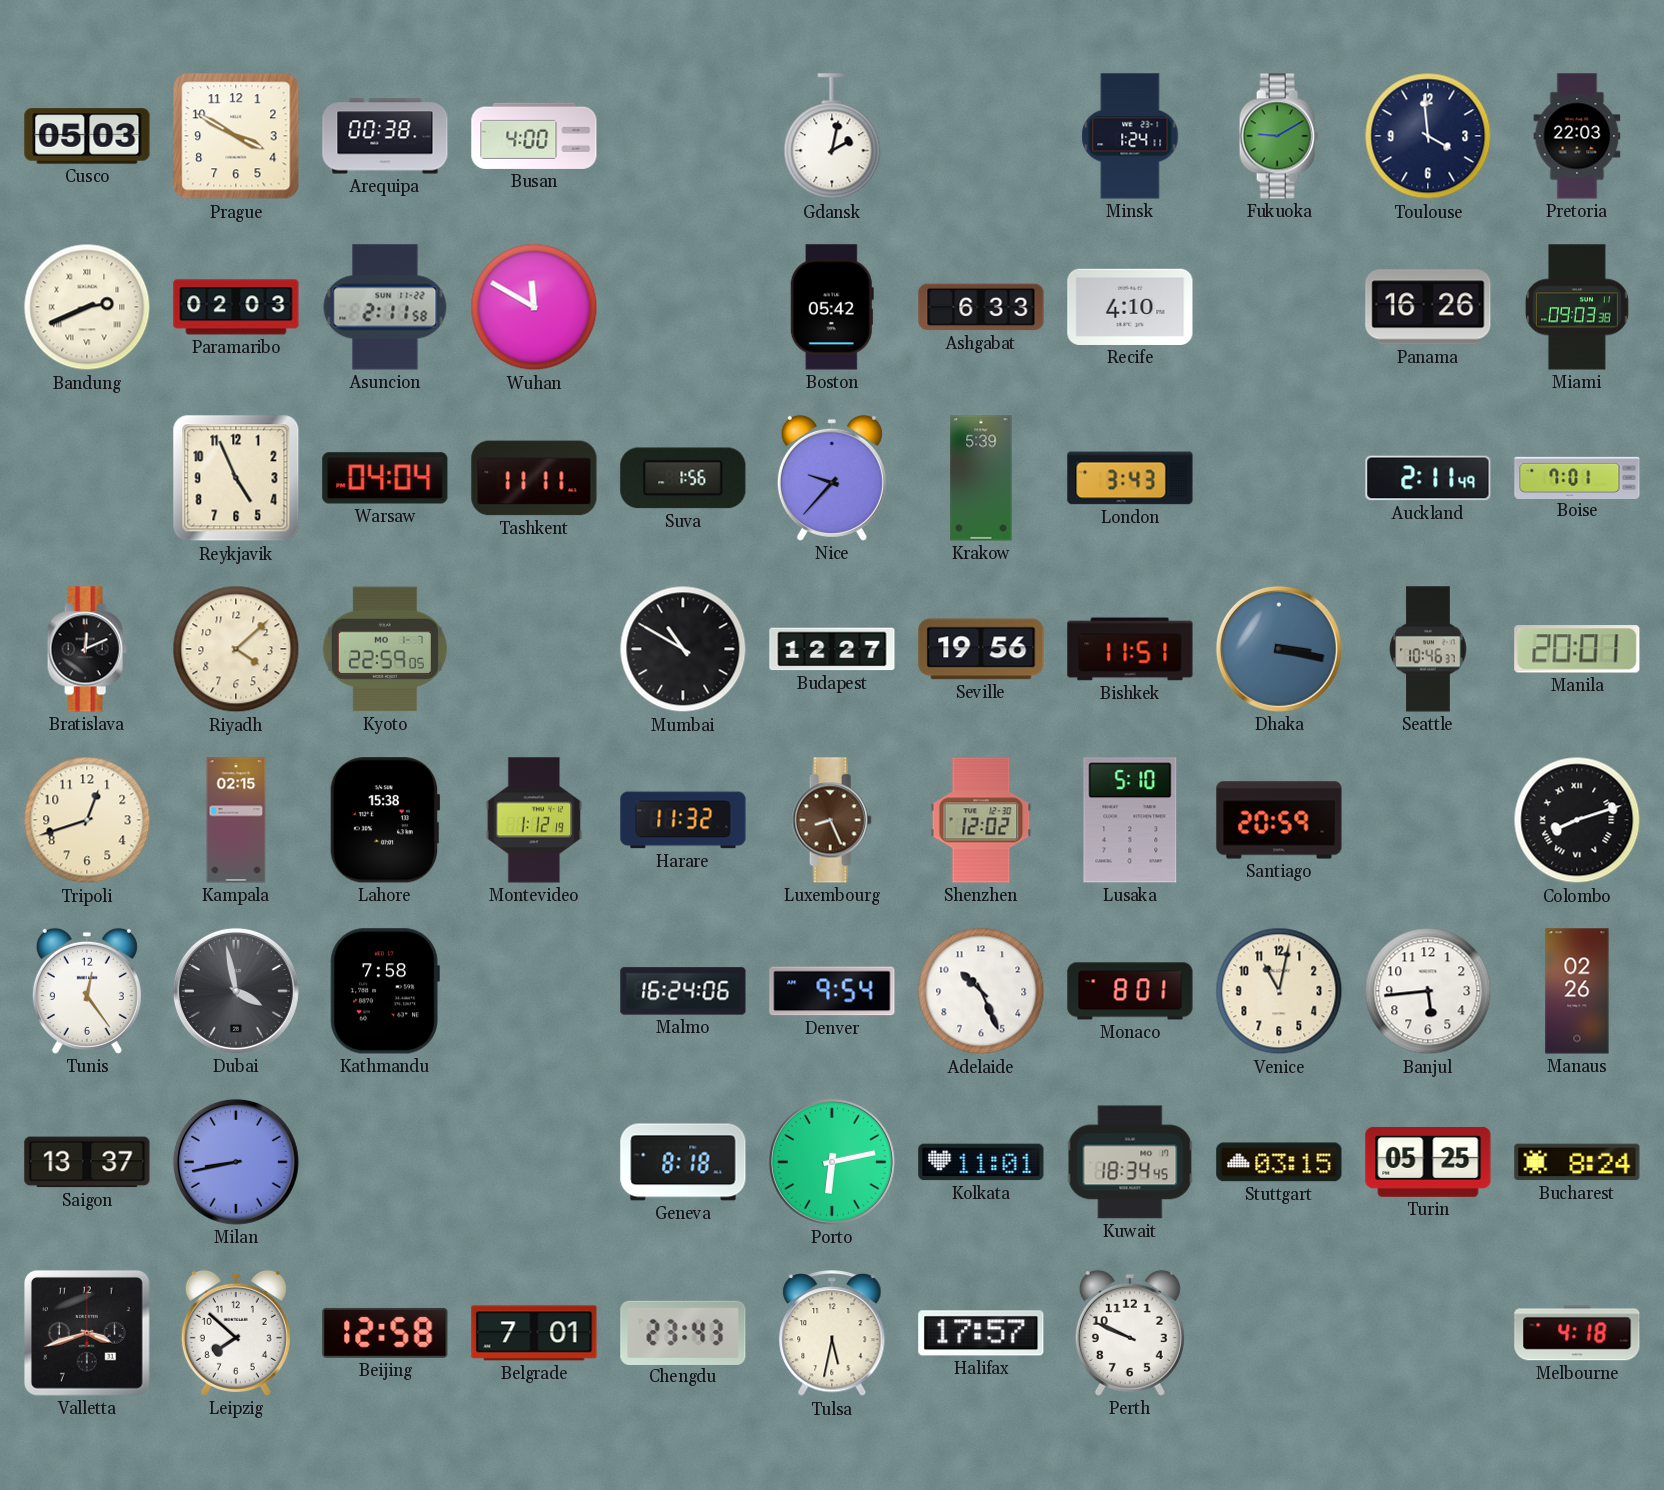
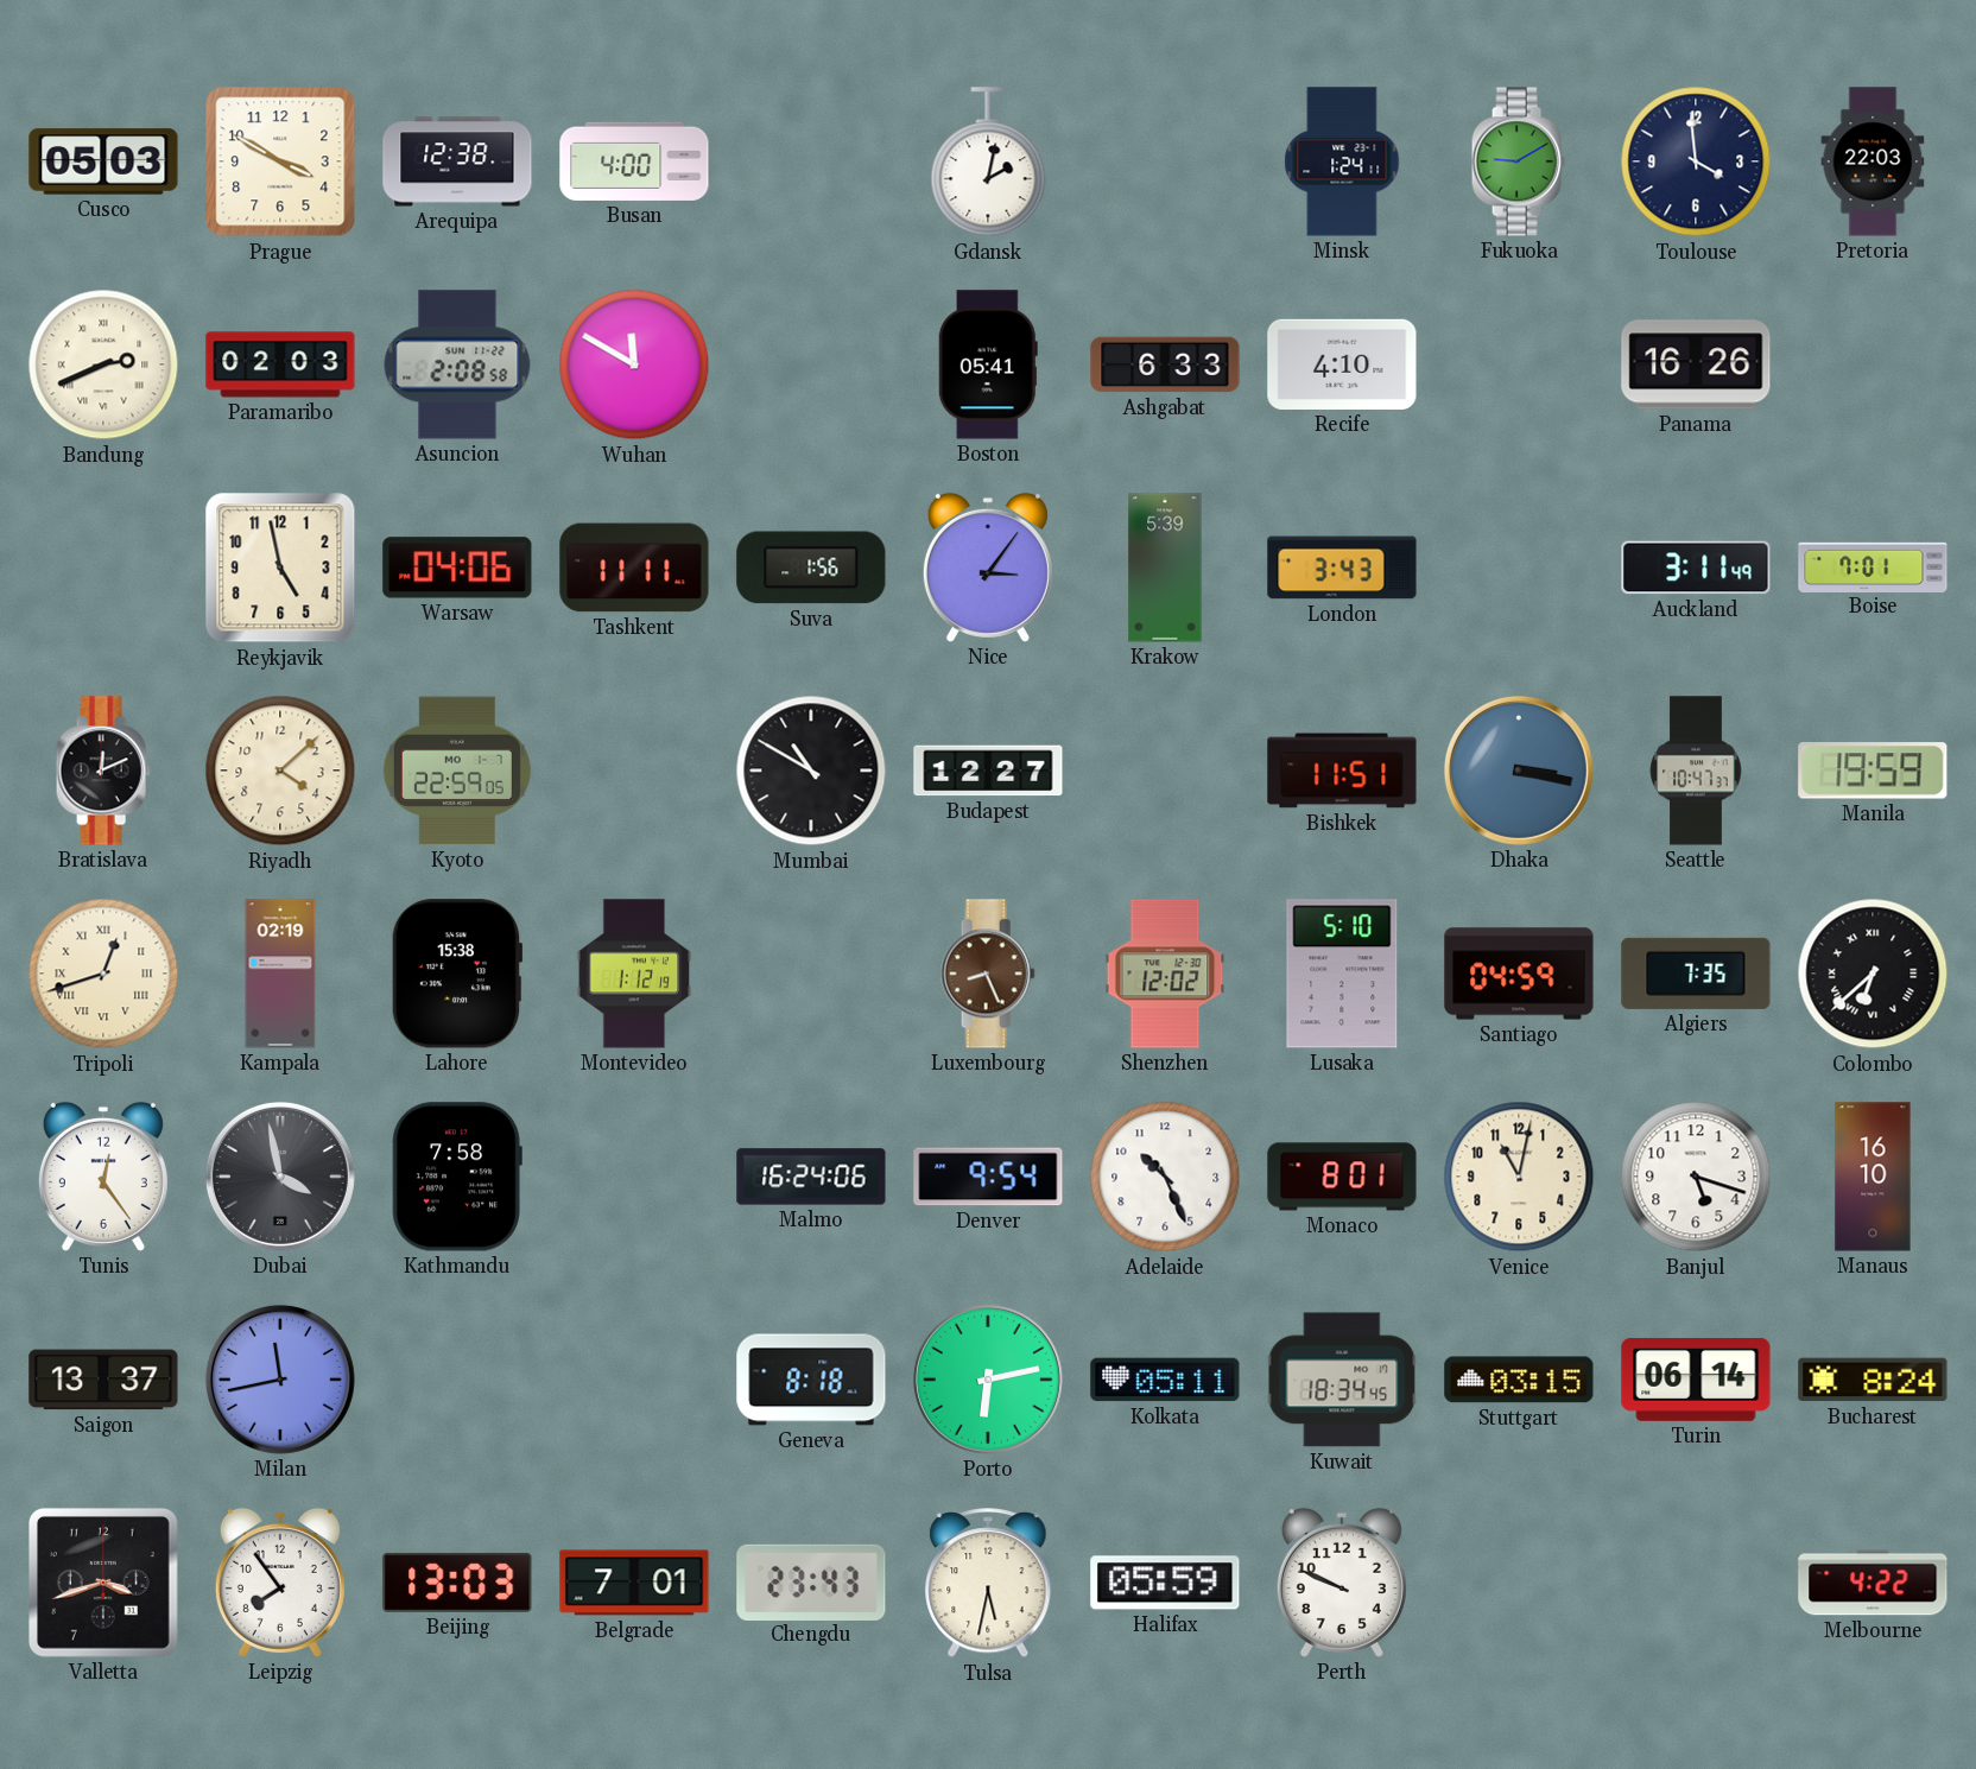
Arequipa: 00:38 -> 12:38 (457, 161)
Asuncion: 2:11 -> 2:08 (457, 364)
Boston: 05:42 -> 05:41 (988, 364)
Miami: 09:03 -> none (1578, 307)
Reykjavik: 4:56 -> 4:58 (280, 568)
Warsaw: 04:04 -> 04:06 (457, 568)
Nice: 9:37 -> 3:06 (988, 568)
Auckland: 2:11 -> 3:11 (1696, 568)
Seville: 19:56 -> none (981, 649)
Seattle: 10:46 -> 10:47 (1696, 771)
Manila: 20:01 -> 19:59 (1873, 771)
Tripoli numerals: Arabic -> Roman (103, 974)
Kampala: 02:15 -> 02:19 (280, 974)
Harare: 11:32 -> none (683, 820)
Santiago: 20:59 -> 04:59 (1519, 974)
Algiers: none -> 7:35 (1696, 974)
Colombo: 8:12 -> 6:38 (1873, 974)
Banjul: 5:44 -> 5:18 (1696, 1177)
Manaus: 02:26 -> 16:10 (1873, 1177)
Milan: 8:43 -> 11:43 (280, 1380)
Kolkata: 11:01 -> 05:11 (1165, 1380)
Turin: 05:25 -> 06:14 (1696, 1380)
Leipzig: 7:52 -> 7:54 (280, 1583)
Beijing: 12:58 -> 13:03 (457, 1583)
Halifax: 17:57 -> 05:59 (1165, 1583)
Melbourne: 4:18 -> 4:22 (1873, 1583)
